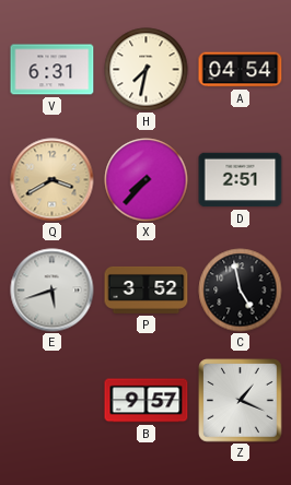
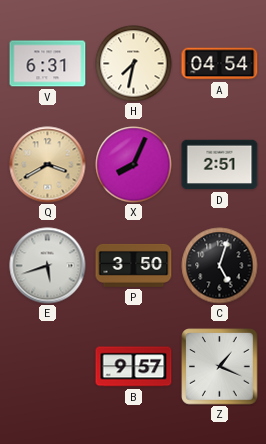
X: 7:37 -> 8:04 (134, 165)
P: 3:52 -> 3:50 (134, 265)
C: 4:58 -> 5:03 (220, 266)
